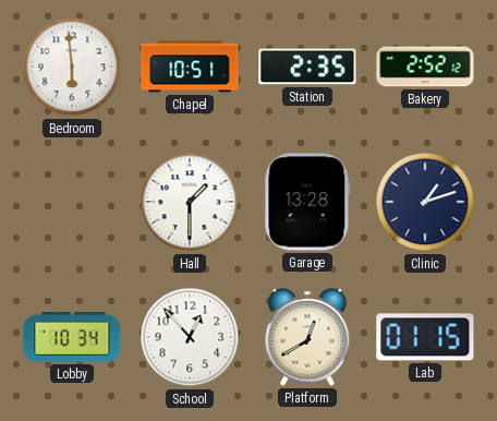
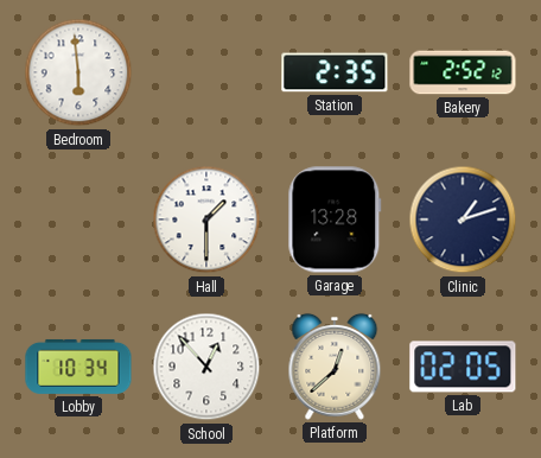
Chapel: 10:51 -> none (190, 67)
Platform: 12:40 -> 12:38 (335, 367)
Lab: 01:15 -> 02:05 (463, 367)
